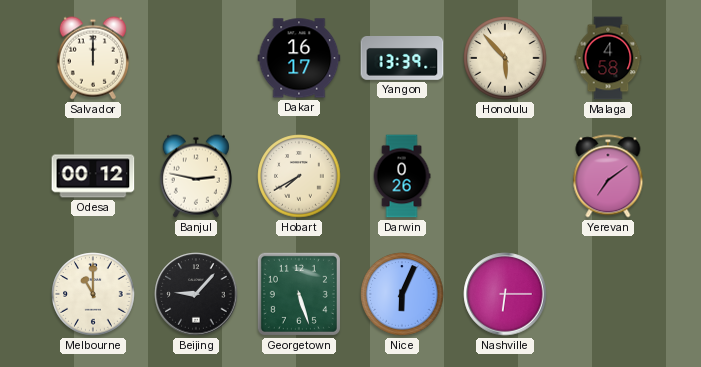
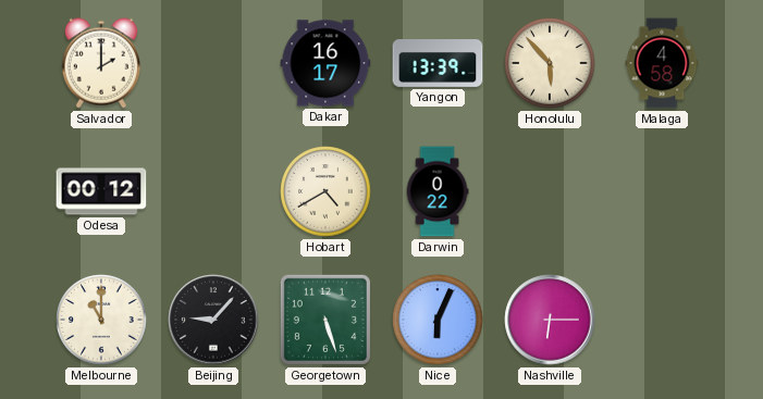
Salvador: 12:00 -> 2:00 (101, 63)
Banjul: 2:47 -> none (196, 176)
Hobart: 7:40 -> 4:40 (325, 191)
Darwin: 0:26 -> 0:22 (438, 191)
Yerevan: 7:09 -> none (608, 176)
